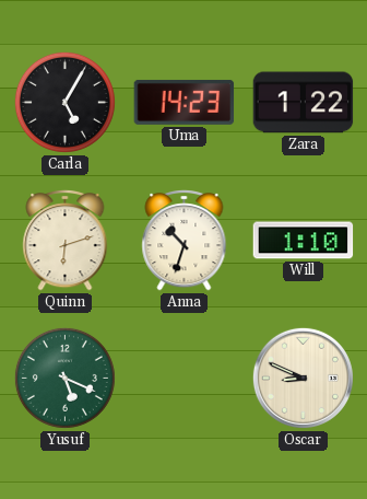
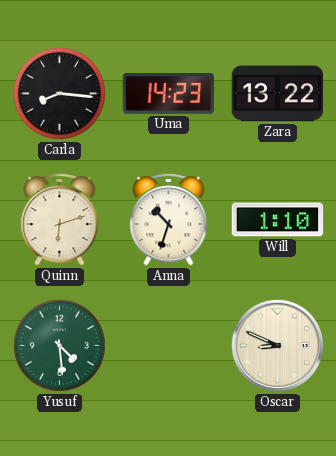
Carla: 5:05 -> 8:16 (59, 93)
Zara: 1:22 -> 13:22 (278, 94)
Yusuf: 5:19 -> 4:29 (59, 345)
